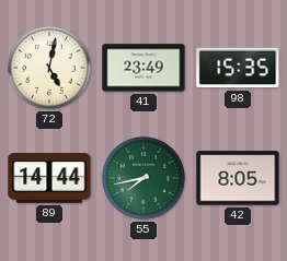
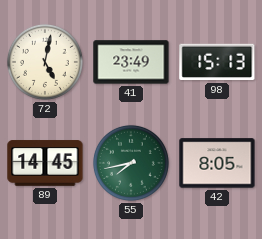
98: 15:35 -> 15:13 (217, 62)
89: 14:44 -> 14:45 (45, 163)
